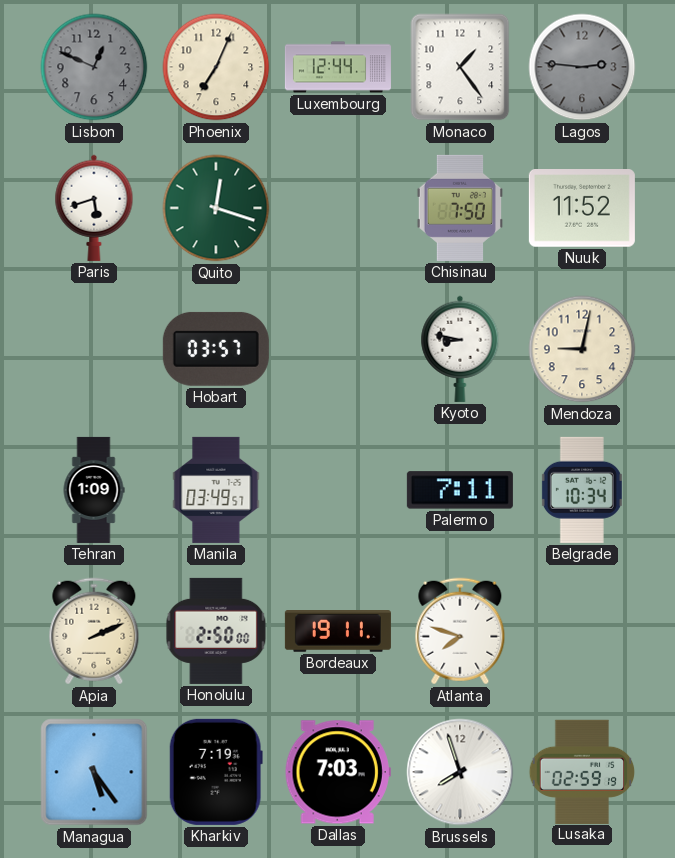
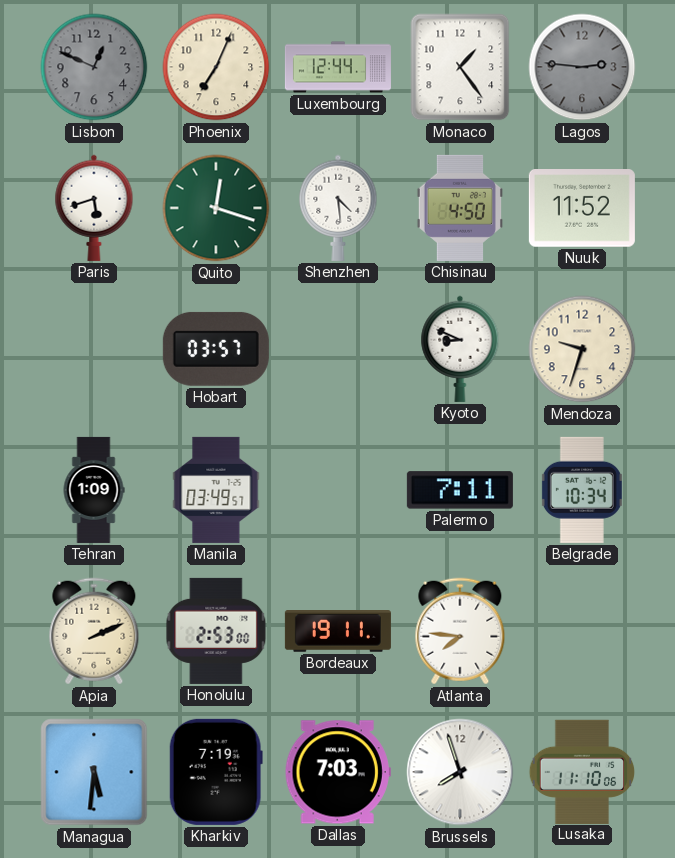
Shenzhen: none -> 4:29 (338, 208)
Chisinau: 7:50 -> 4:50 (459, 208)
Kyoto: 8:47 -> 8:49 (460, 349)
Mendoza: 9:02 -> 9:33 (582, 349)
Honolulu: 2:50 -> 2:53 (216, 631)
Atlanta: 7:48 -> 7:46 (460, 631)
Managua: 5:24 -> 5:31 (94, 772)
Lusaka: 02:59 -> 11:10 (582, 771)
